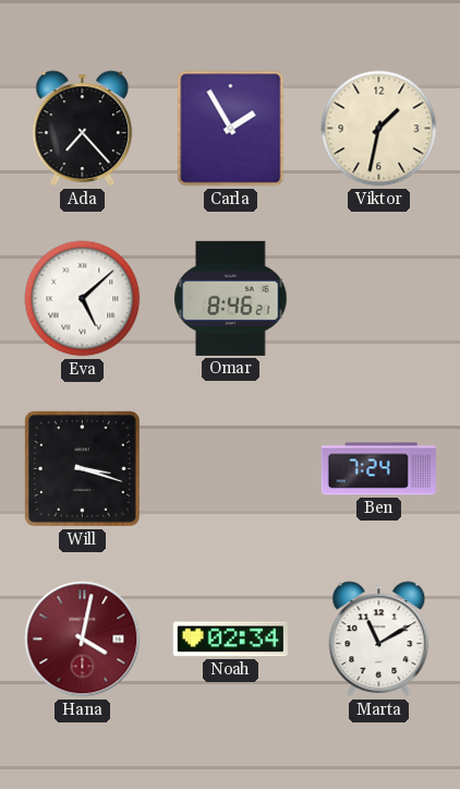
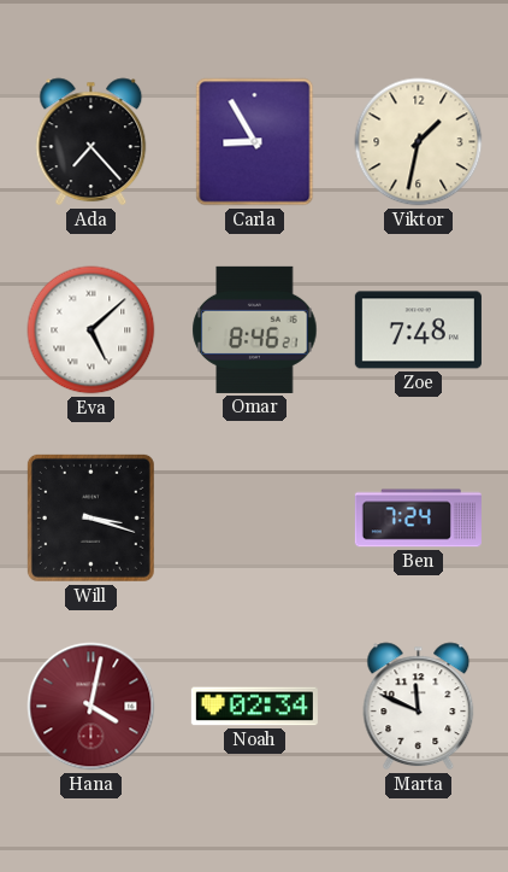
Carla: 1:55 -> 8:55 (255, 142)
Zoe: none -> 7:48 (418, 330)
Marta: 11:10 -> 11:49 (419, 707)
